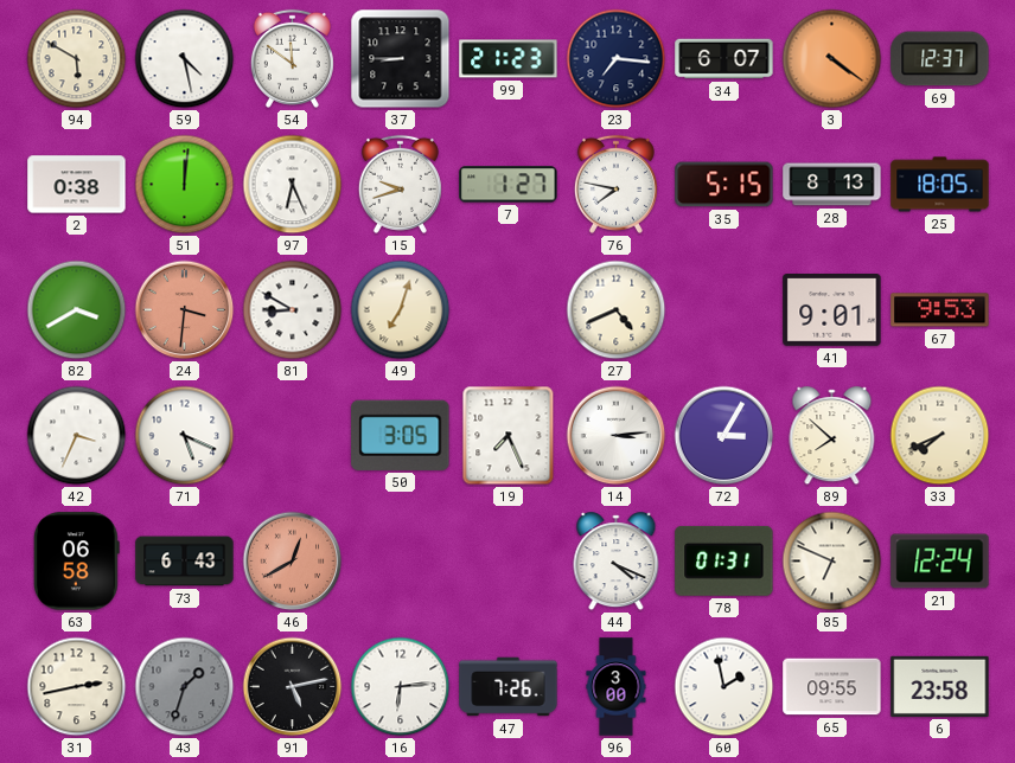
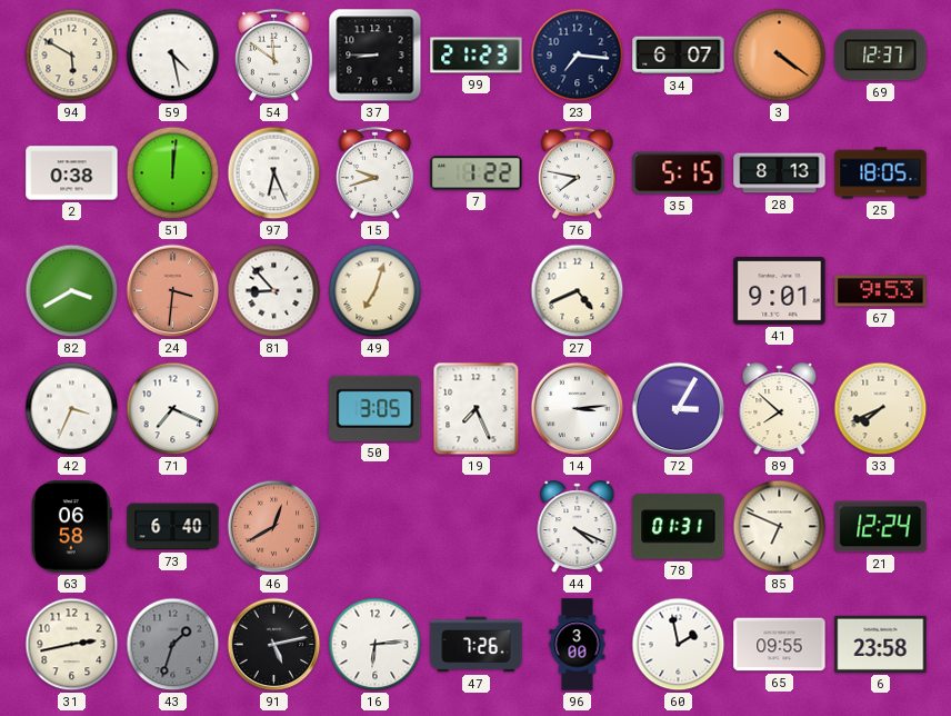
7: 1:27 -> 1:22 (477, 173)
81: 8:50 -> 8:53 (274, 291)
71: 5:19 -> 7:19 (173, 409)
73: 6:43 -> 6:40 (173, 527)
